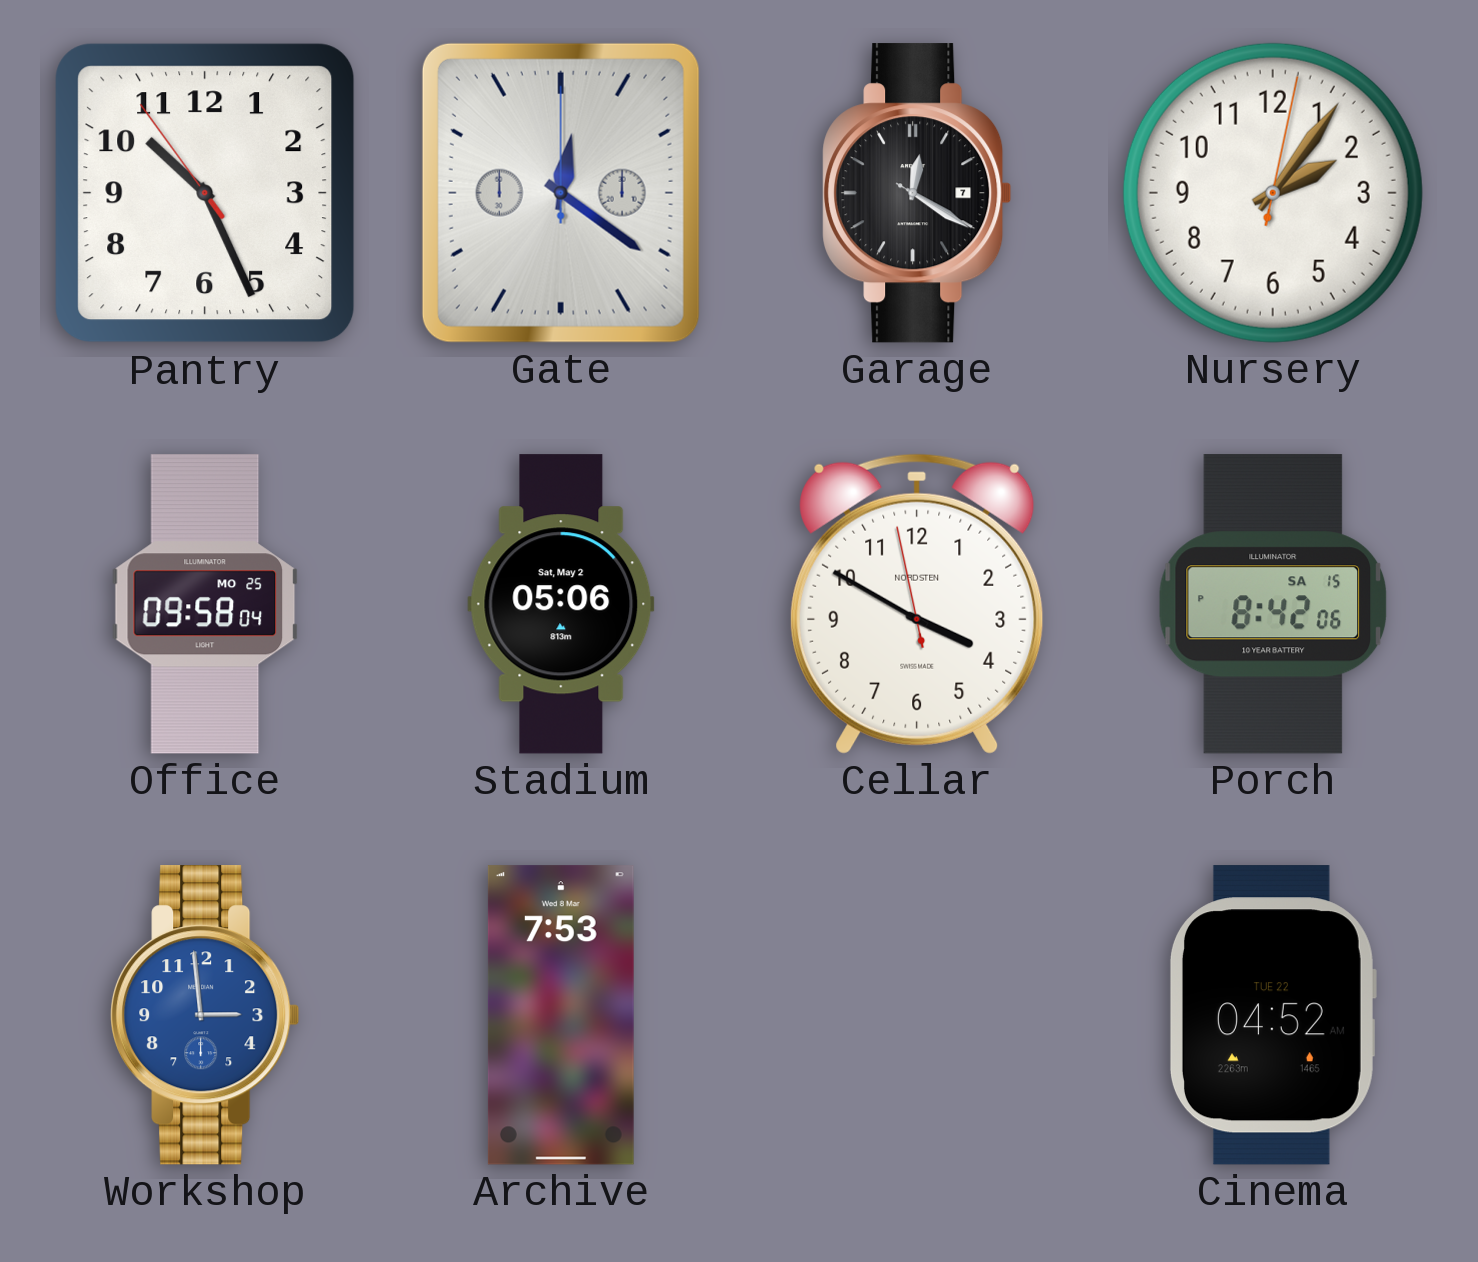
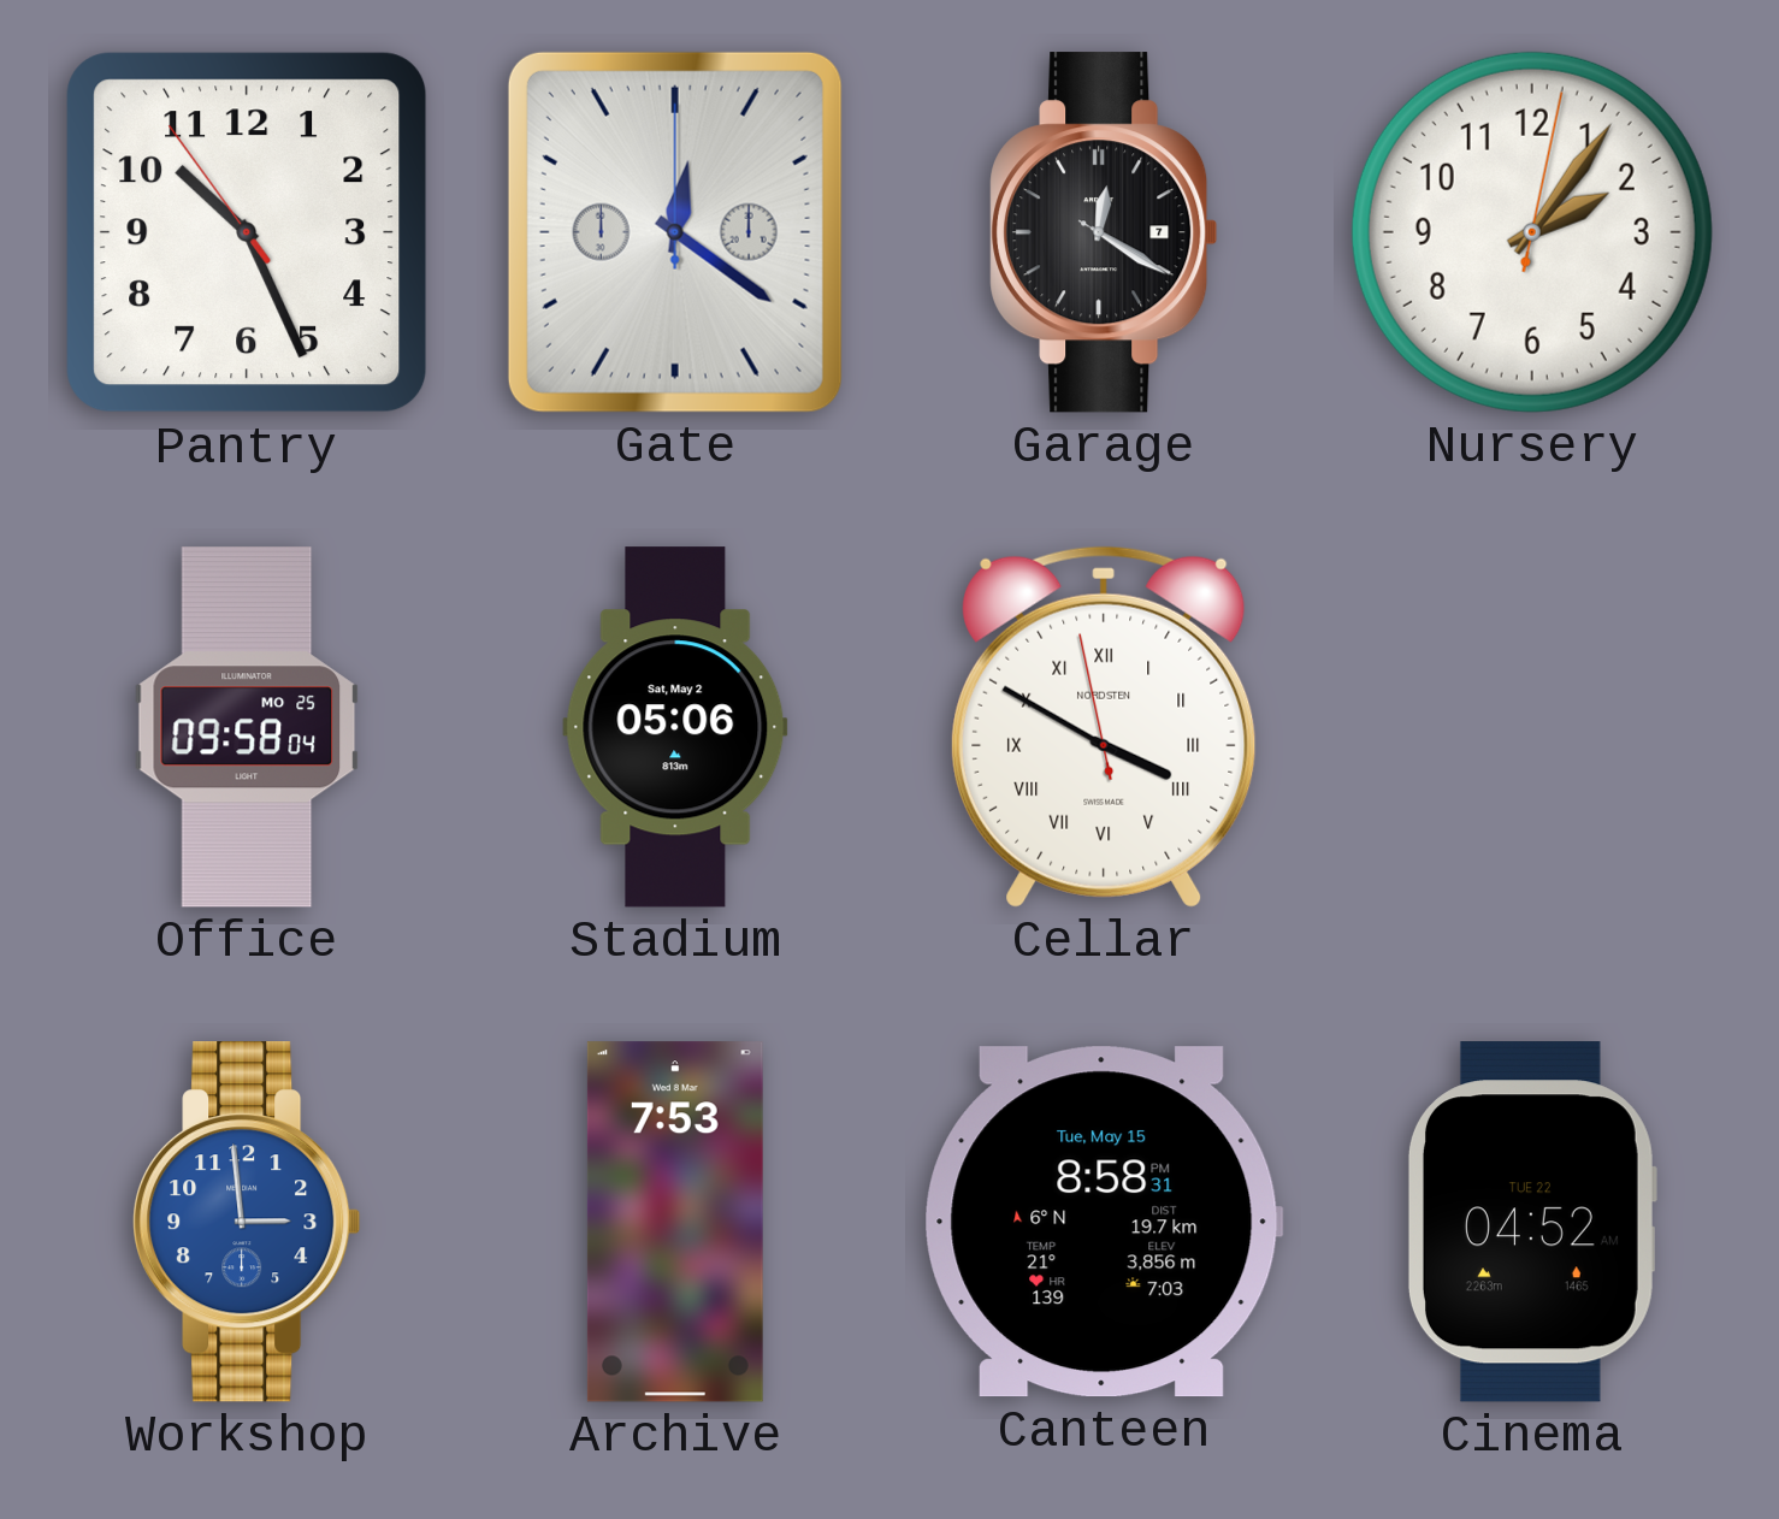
Cellar numerals: Arabic -> Roman (1104, 727)
Porch: 8:42 -> none (1273, 604)
Canteen: none -> 8:58 (1104, 1222)
